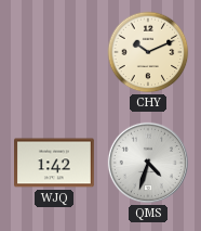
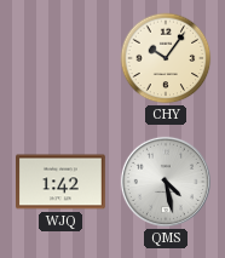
CHY: 10:11 -> 10:06 (166, 58)
QMS: 4:33 -> 4:28 (166, 182)
